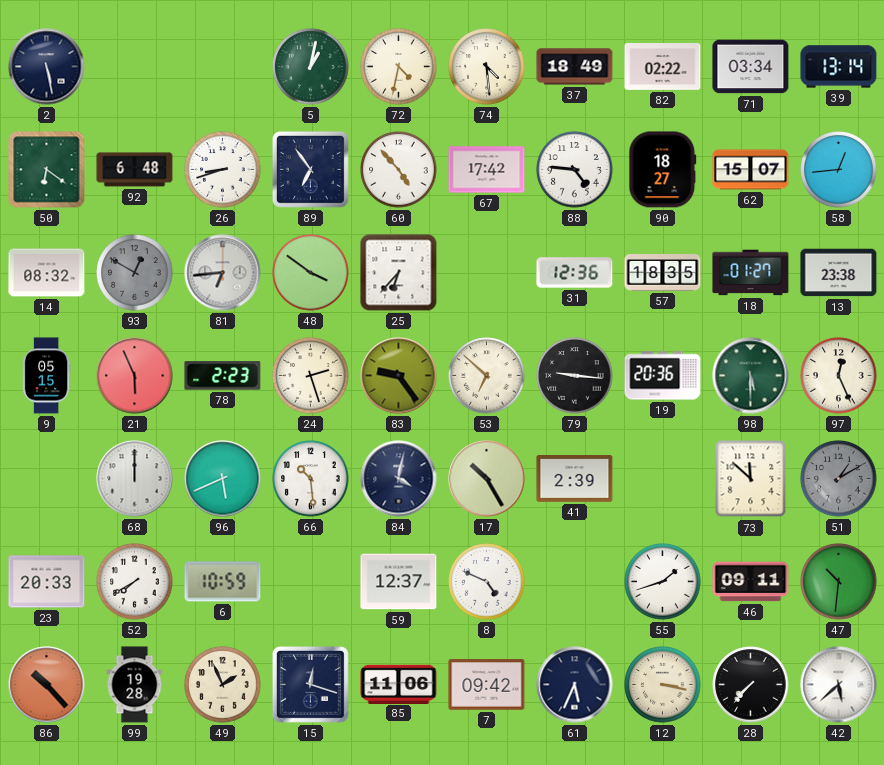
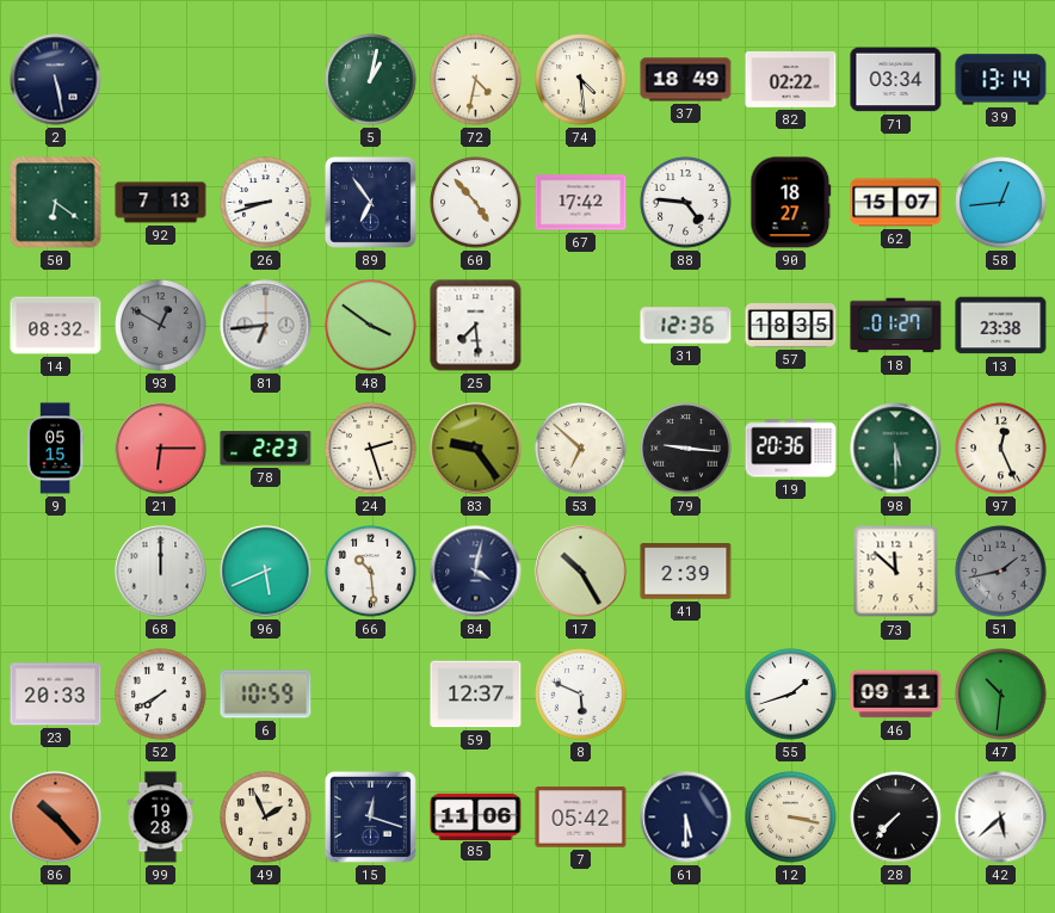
92: 6:48 -> 7:13 (161, 203)
25: 6:37 -> 7:29 (476, 326)
21: 5:56 -> 6:15 (161, 449)
51: 1:10 -> 1:43 (1001, 572)
8: 4:49 -> 5:49 (581, 695)
7: 09:42 -> 05:42 (581, 818)
61: 5:34 -> 5:30 (686, 818)
